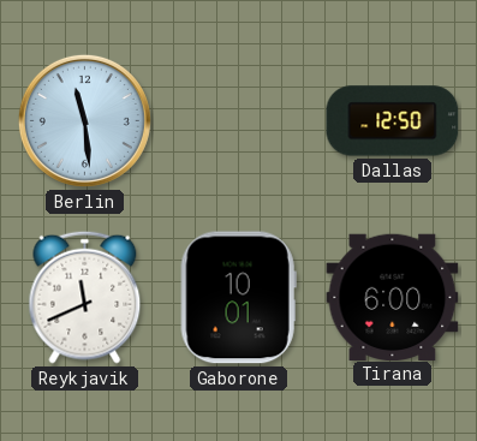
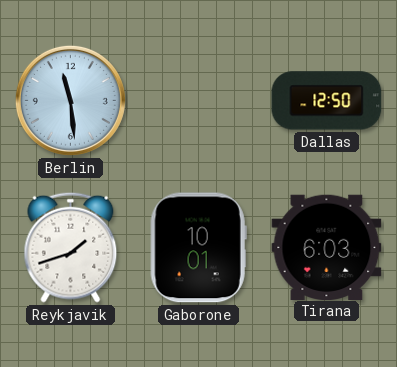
Reykjavik: 11:41 -> 1:42 (71, 247)
Tirana: 6:00 -> 6:03 (327, 247)
